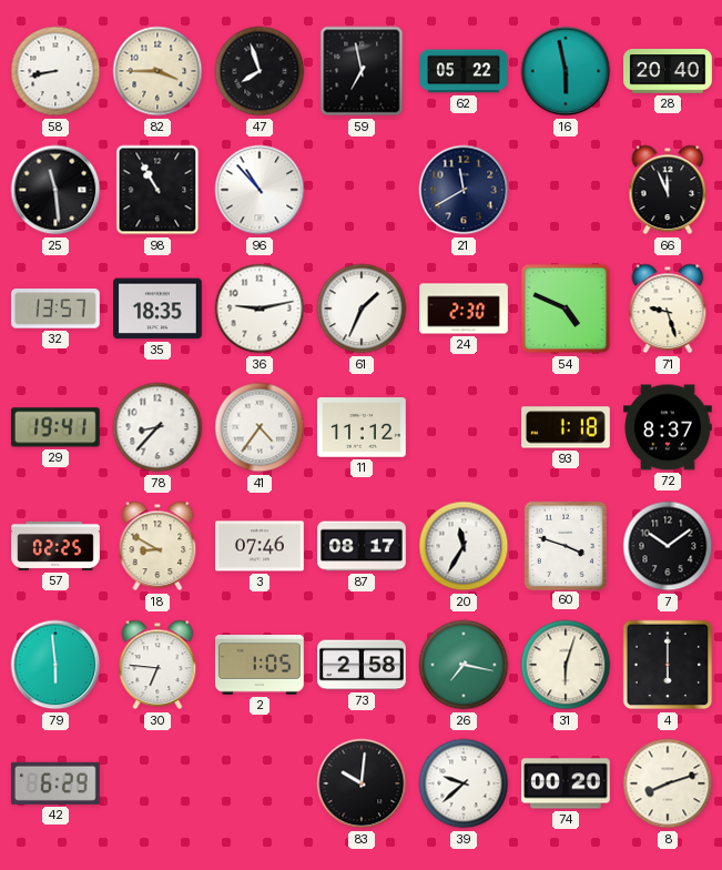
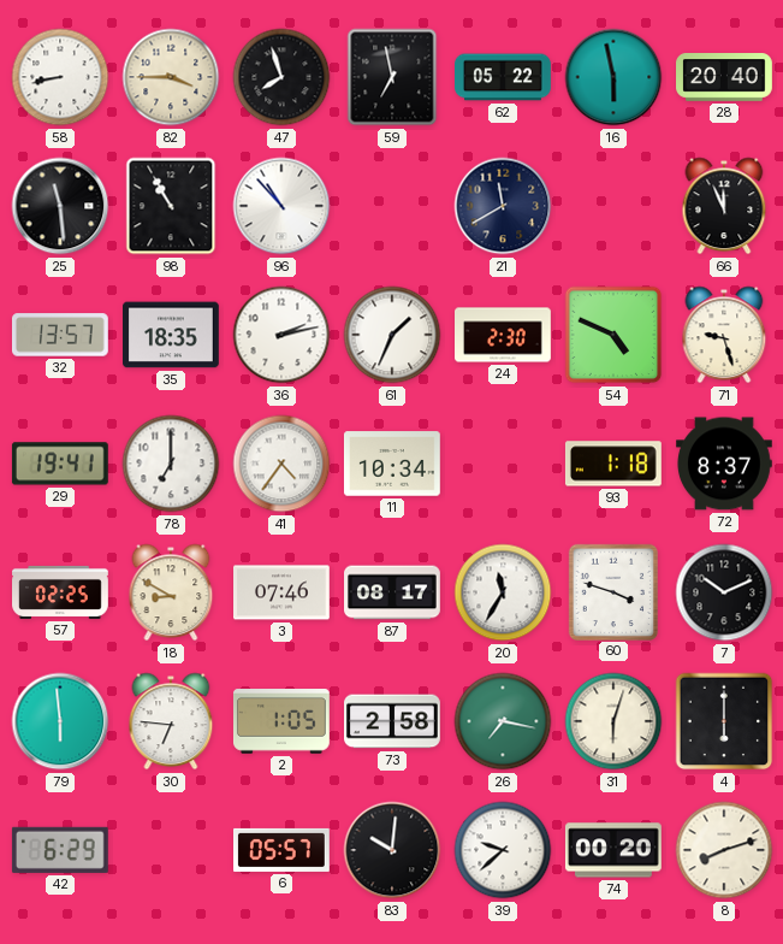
36: 9:13 -> 2:13 (281, 335)
78: 8:37 -> 7:00 (171, 464)
11: 11:12 -> 10:34 (392, 464)
7: 10:09 -> 10:11 (724, 592)
6: none -> 05:57 (283, 850)
